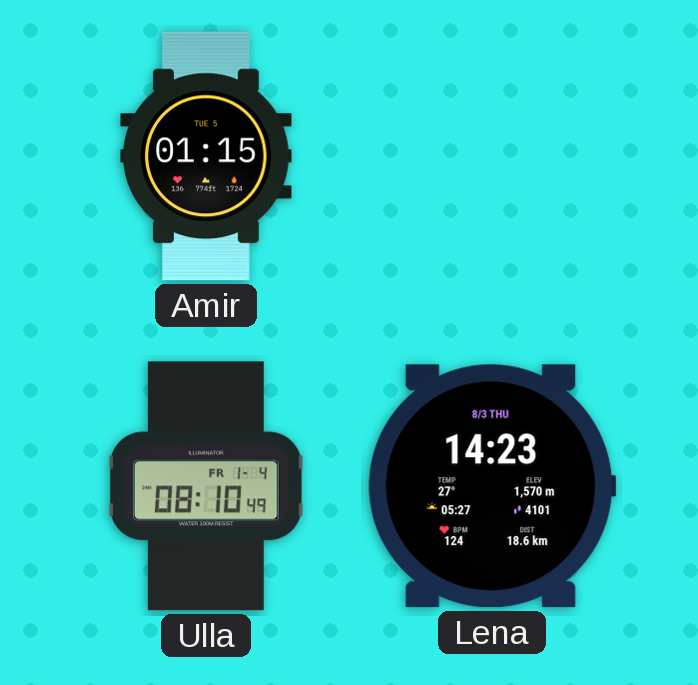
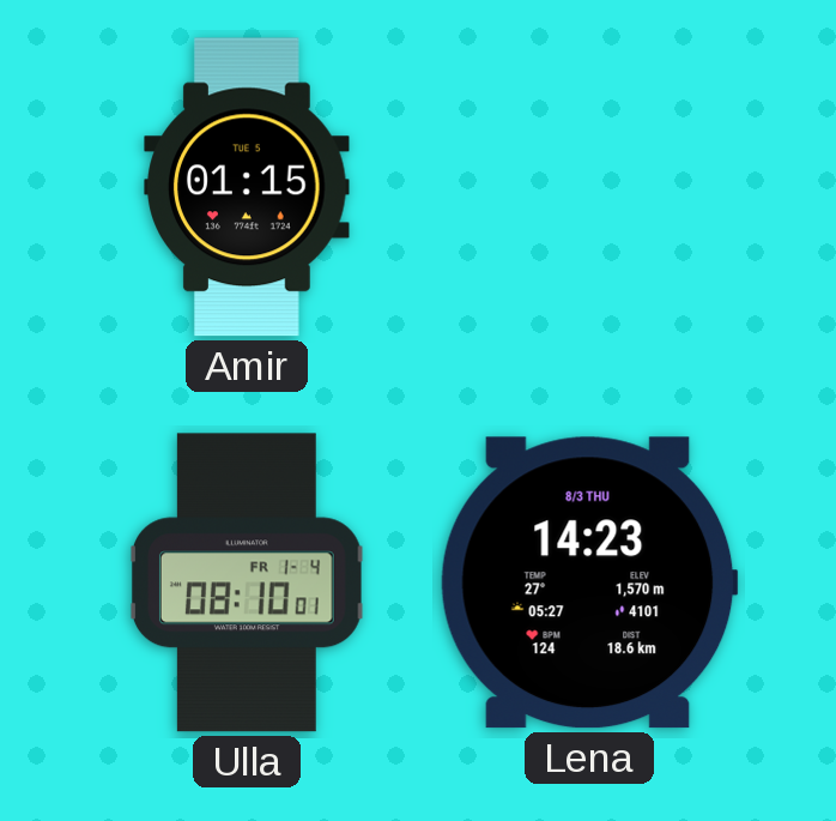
Ulla: 08:10:49 -> 08:10:01 (247, 582)
